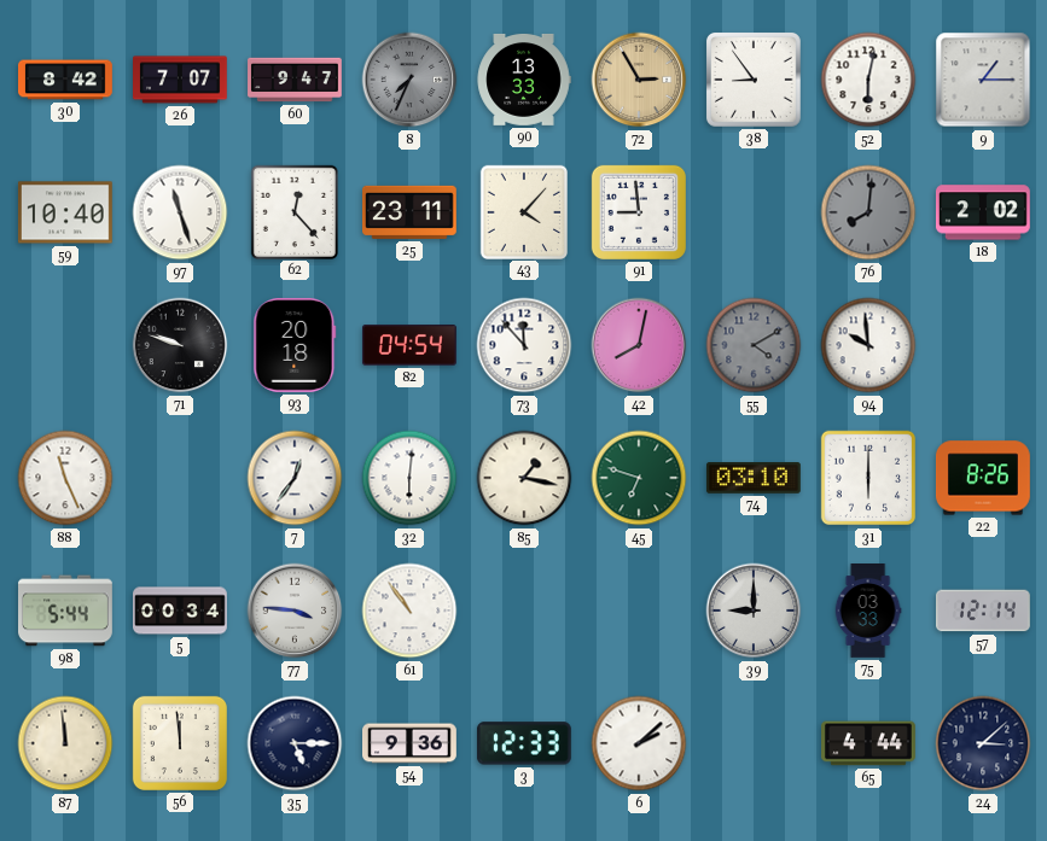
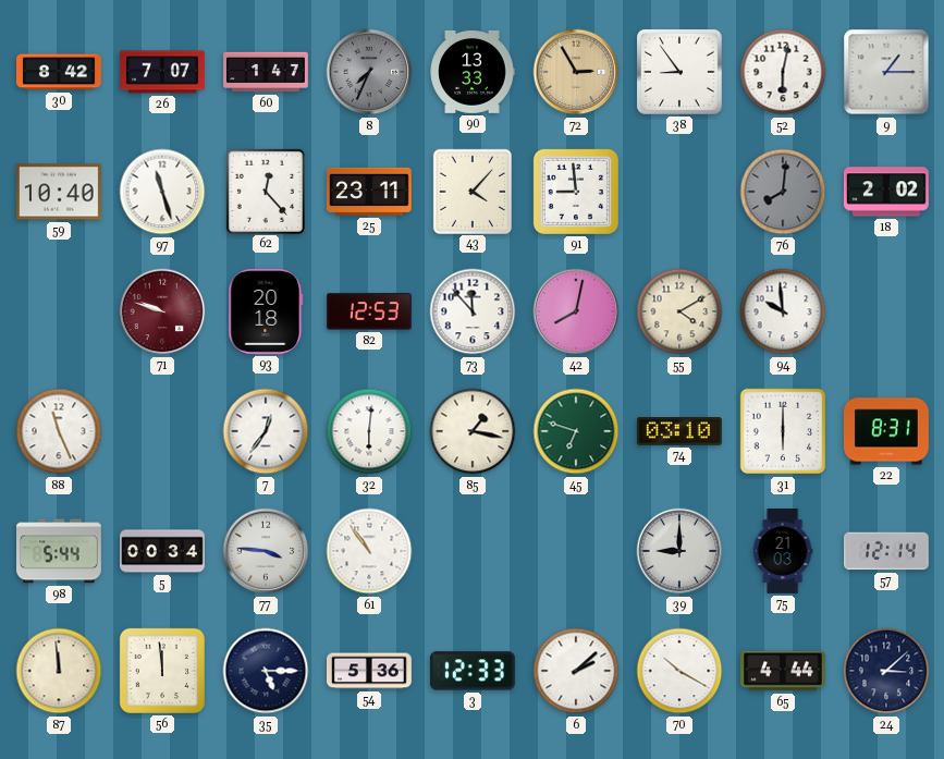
60: 9:47 -> 1:47 (266, 72)
71 dial: black -> burgundy (162, 311)
82: 04:54 -> 12:53 (369, 311)
55 dial: grey -> cream (679, 311)
22: 8:26 -> 8:31 (886, 431)
75: 03:33 -> 21:03 (783, 552)
54: 9:36 -> 5:36 (370, 671)
70: none -> 10:20 (679, 671)
